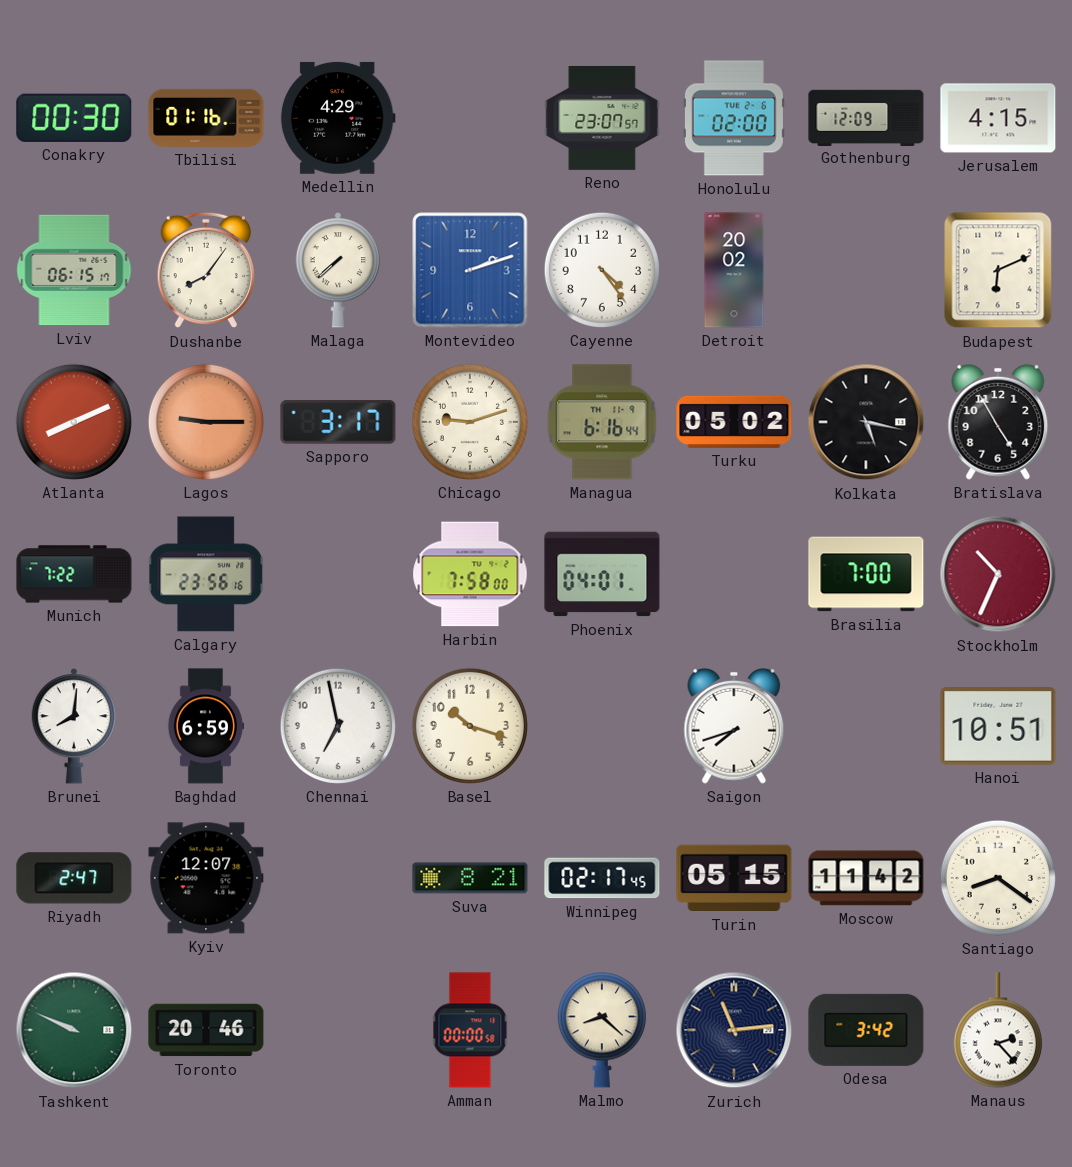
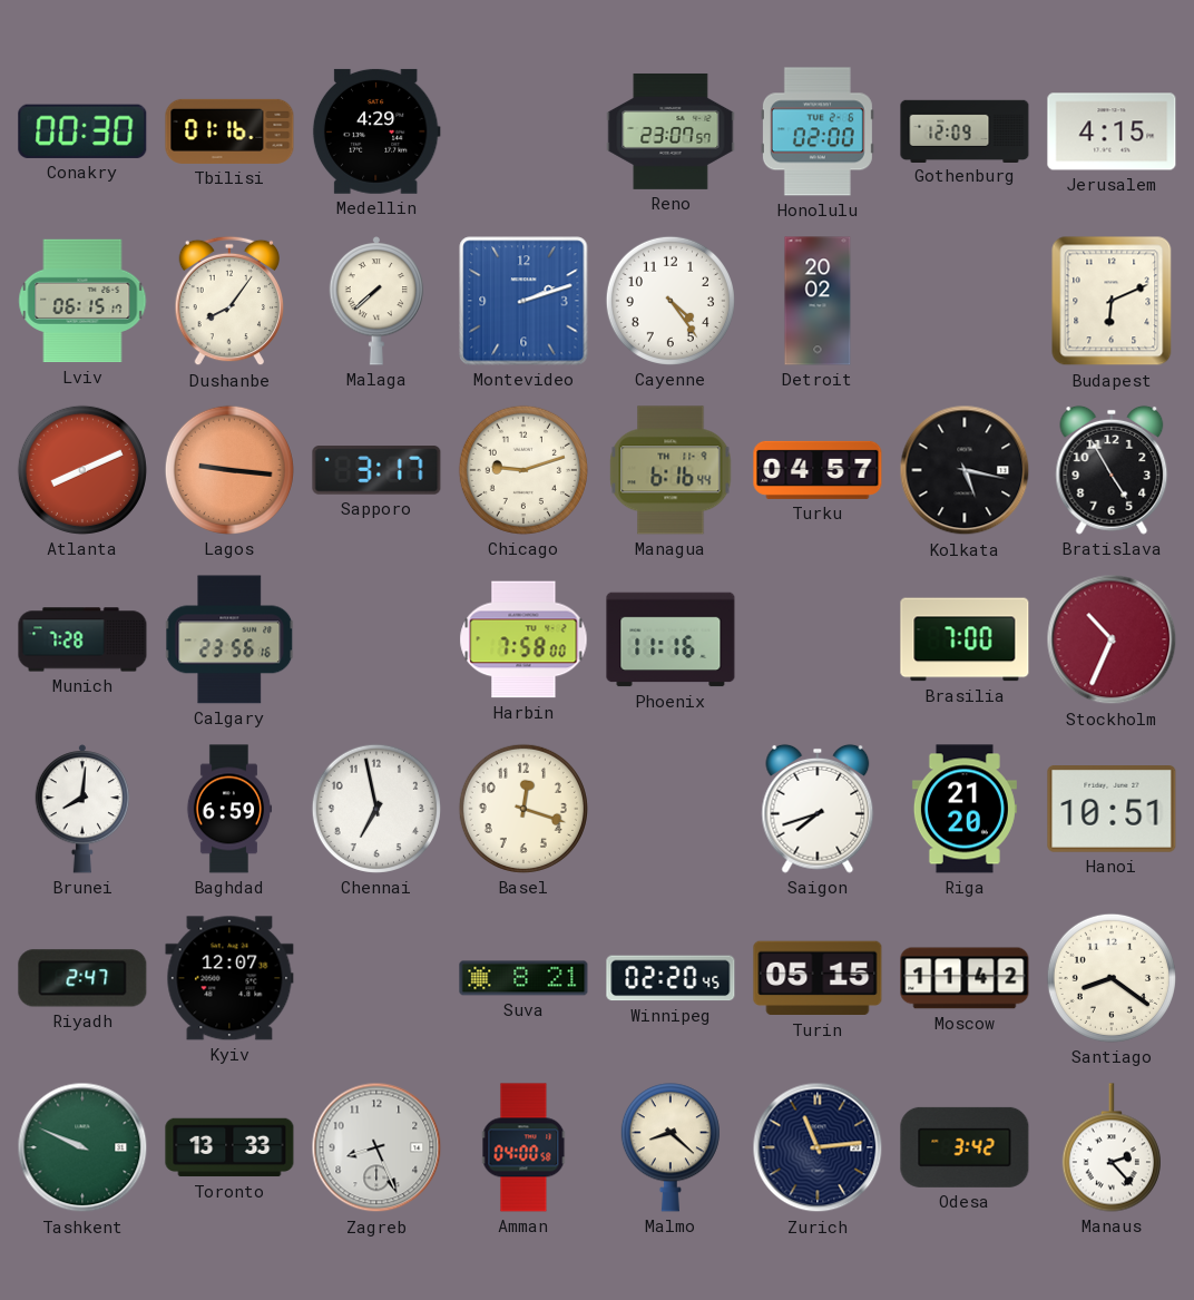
Lagos: 9:15 -> 9:16 (229, 470)
Turku: 05:02 -> 04:57 (818, 470)
Munich: 7:22 -> 7:28 (82, 639)
Phoenix: 04:01 -> 11:16 (671, 639)
Basel: 10:18 -> 12:18 (523, 809)
Riga: none -> 21:20 (965, 809)
Winnipeg: 02:17 -> 02:20 (671, 978)
Toronto: 20:46 -> 13:33 (229, 1147)
Zagreb: none -> 8:26 (376, 1147)
Amman: 00:00 -> 04:00 (523, 1147)
